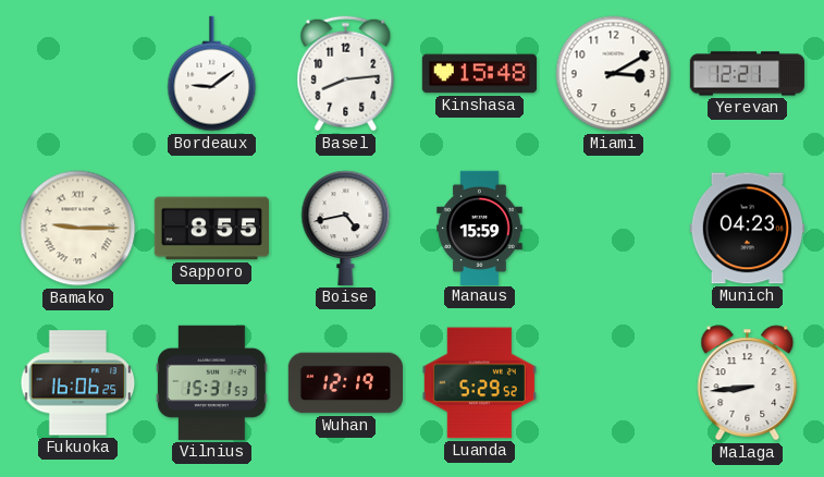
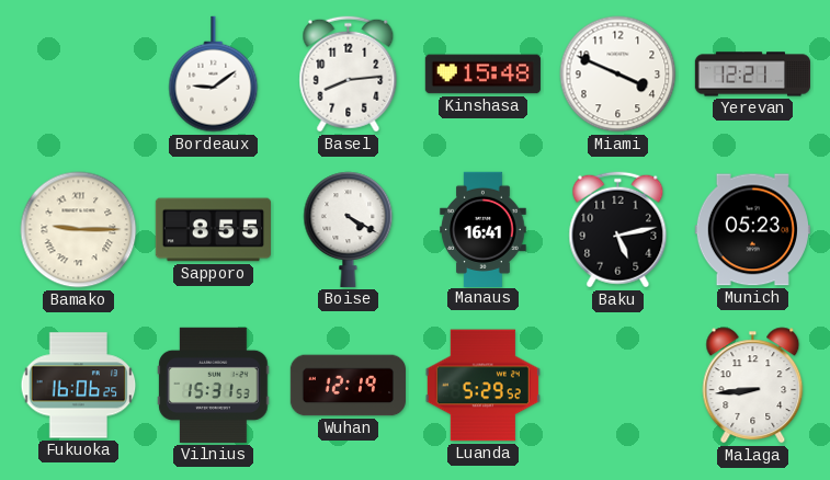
Miami: 3:10 -> 3:49 (618, 75)
Boise: 4:43 -> 4:20 (349, 229)
Manaus: 15:59 -> 16:41 (484, 229)
Baku: none -> 5:13 (618, 230)
Munich: 04:23 -> 05:23 (752, 230)
